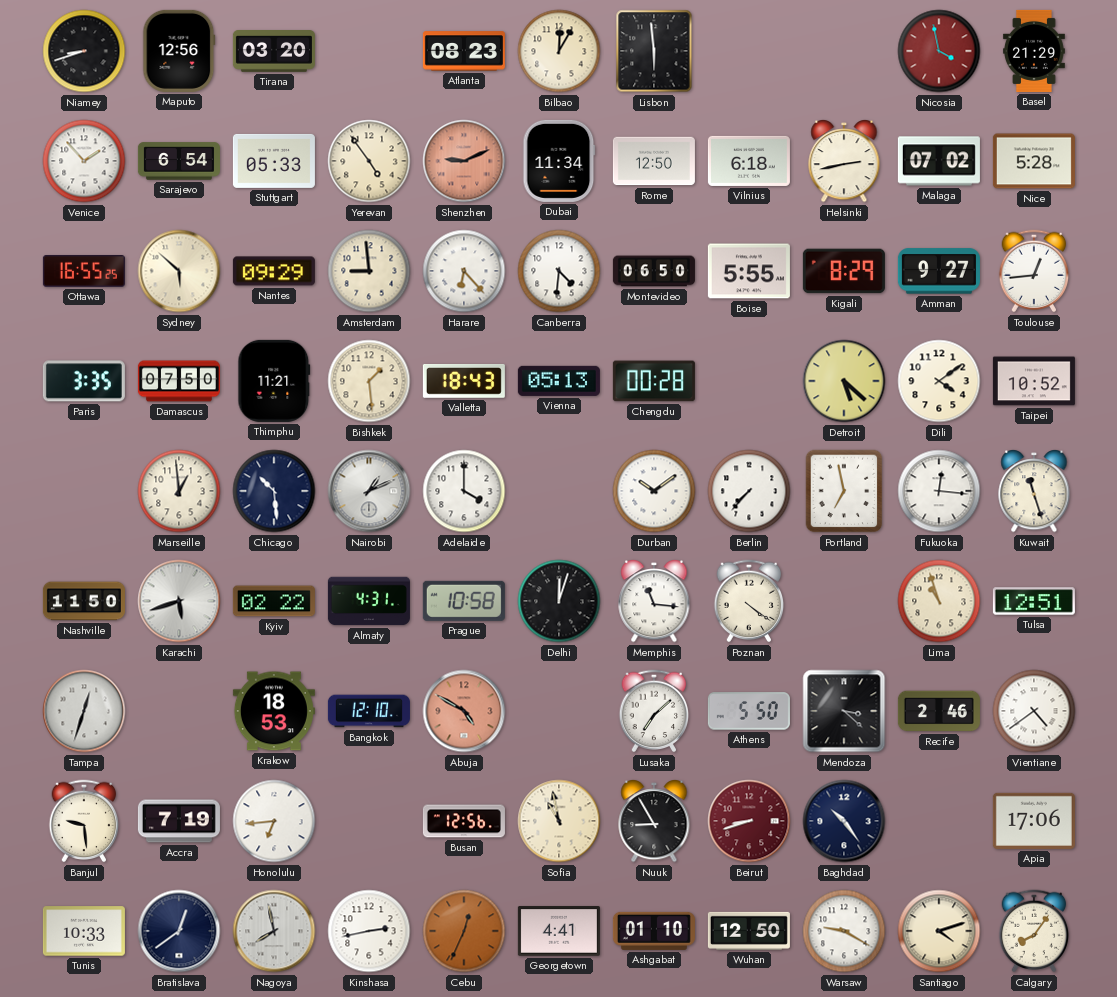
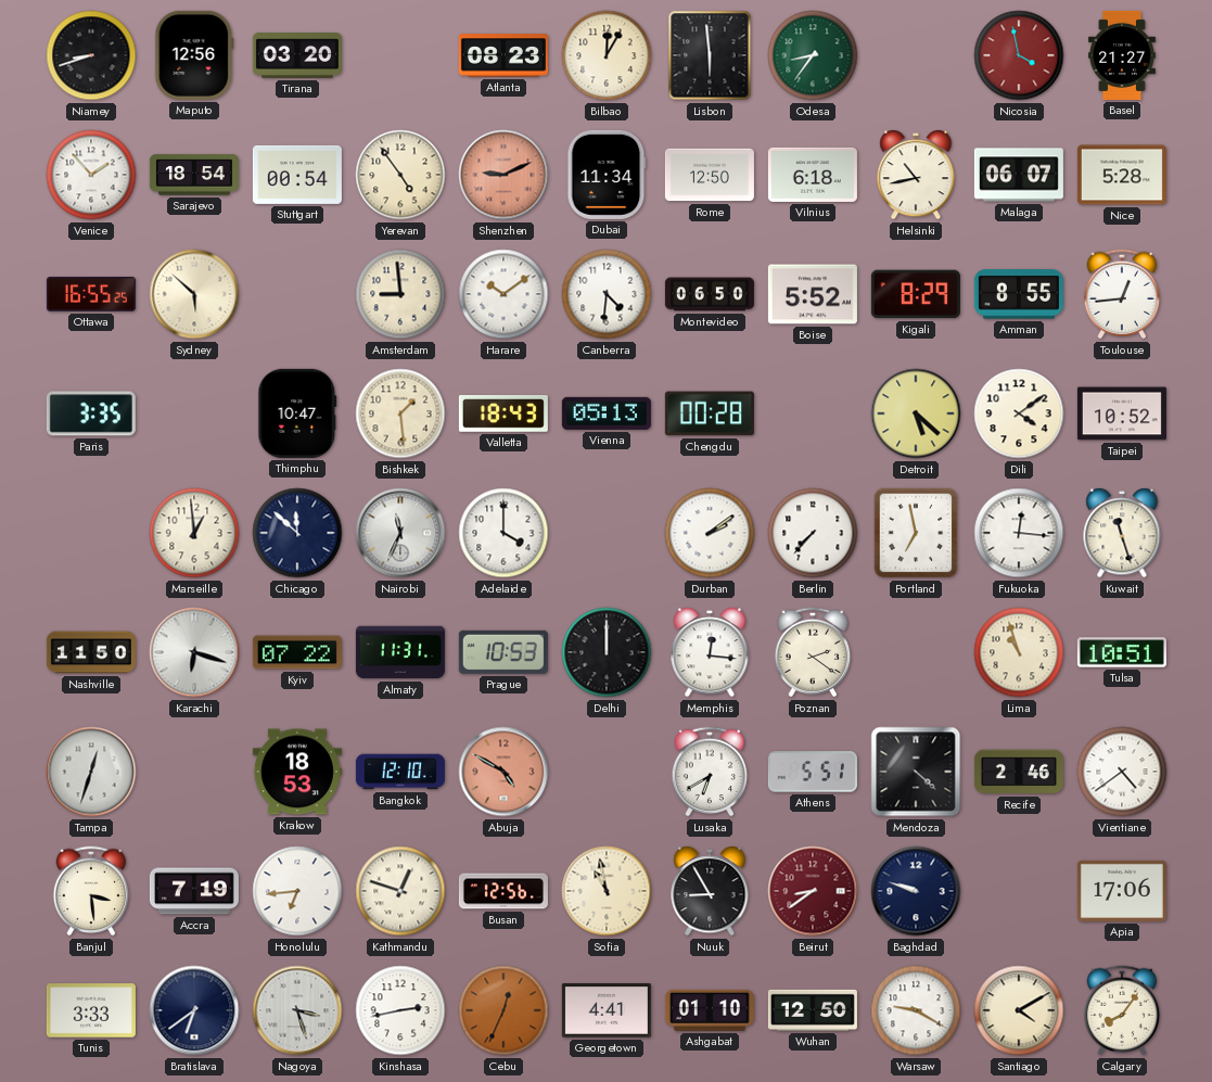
Odesa: none -> 8:36 (813, 55)
Basel: 21:29 -> 21:27 (1122, 55)
Sarajevo: 6:54 -> 18:54 (194, 175)
Stuttgart: 05:33 -> 00:54 (297, 175)
Helsinki: 2:43 -> 10:43 (916, 176)
Malaga: 07:02 -> 06:07 (1019, 175)
Nantes: 09:29 -> none (274, 271)
Harare: 6:23 -> 10:09 (503, 294)
Boise: 5:55 -> 5:52 (813, 294)
Amman: 9:27 -> 8:55 (1019, 294)
Damascus: 07:50 -> none (179, 381)
Thimphu: 11:21 -> 10:47 (297, 413)
Chicago: 10:29 -> 11:52 (297, 533)
Nairobi: 1:11 -> 11:34 (400, 533)
Durban: 10:09 -> 2:09 (710, 533)
Karachi: 5:42 -> 6:18 (194, 652)
Kyiv: 02:22 -> 07:22 (297, 652)
Almaty: 4:31 -> 11:31 (400, 652)
Prague: 10:58 -> 10:53 (503, 652)
Delhi: 12:03 -> 12:00 (607, 652)
Memphis: 11:16 -> 12:16 (710, 653)
Poznan: 4:21 -> 2:21 (813, 652)
Tulsa: 12:51 -> 10:51 (1122, 652)
Lusaka: 7:08 -> 6:40 (710, 772)
Athens: 5:50 -> 5:51 (813, 772)
Mendoza: 3:22 -> 4:22 (916, 772)
Banjul: 9:29 -> 3:29 (91, 891)
Kathmandu: none -> 12:48 (400, 891)
Beirut: 8:42 -> 8:39 (813, 891)
Baghdad: 10:24 -> 9:48 (916, 891)
Tunis: 10:33 -> 3:33 (91, 1010)
Bratislava: 12:39 -> 6:39 (194, 1010)
Nagoya: 7:58 -> 3:27 (297, 1010)
Santiago: 4:12 -> 4:10 (1019, 1010)
